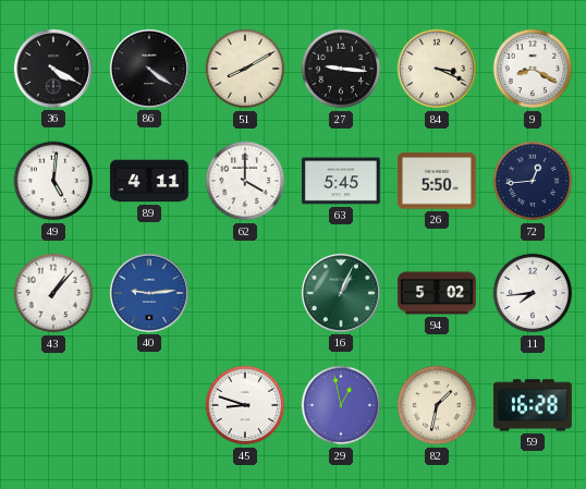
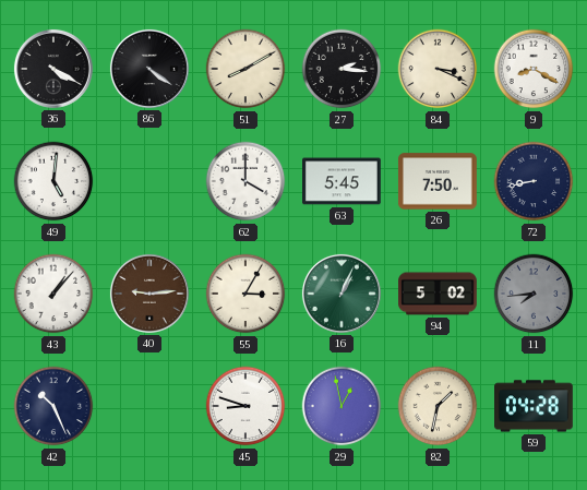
27: 9:16 -> 2:16 (342, 69)
89: 4:11 -> none (150, 181)
26: 5:50 -> 7:50 (438, 181)
72: 12:44 -> 8:43 (534, 181)
40 dial: blue -> brown (149, 294)
55: none -> 3:05 (245, 294)
11 dial: white -> grey (534, 294)
42: none -> 10:26 (53, 406)
59: 16:28 -> 04:28 (535, 406)
